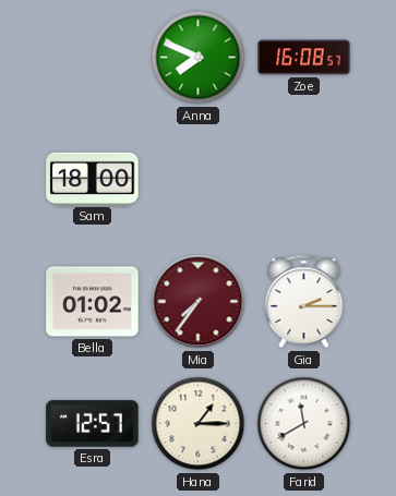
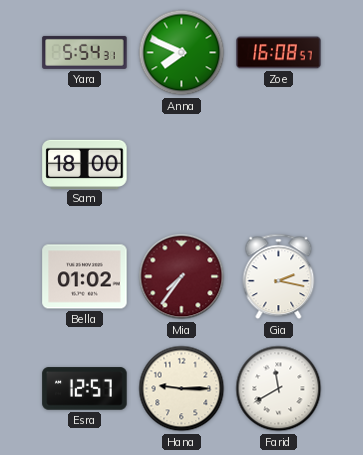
Yara: none -> 5:54 (85, 52)
Gia: 2:15 -> 2:17 (279, 277)
Hana: 1:15 -> 9:15 (182, 389)
